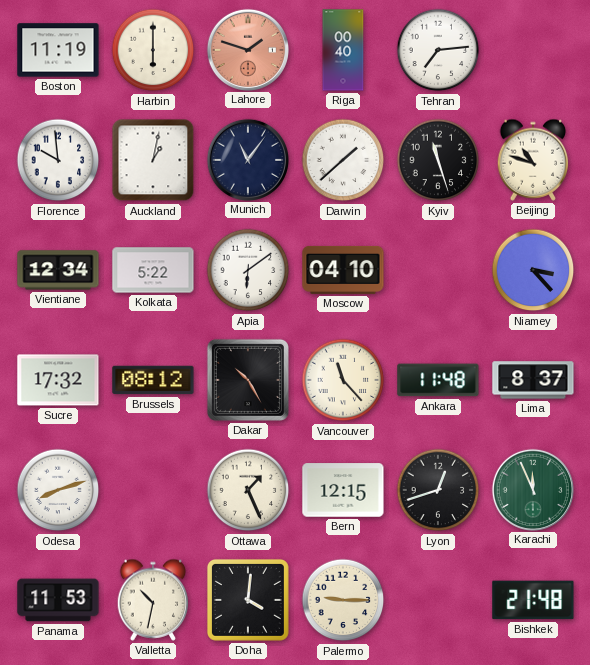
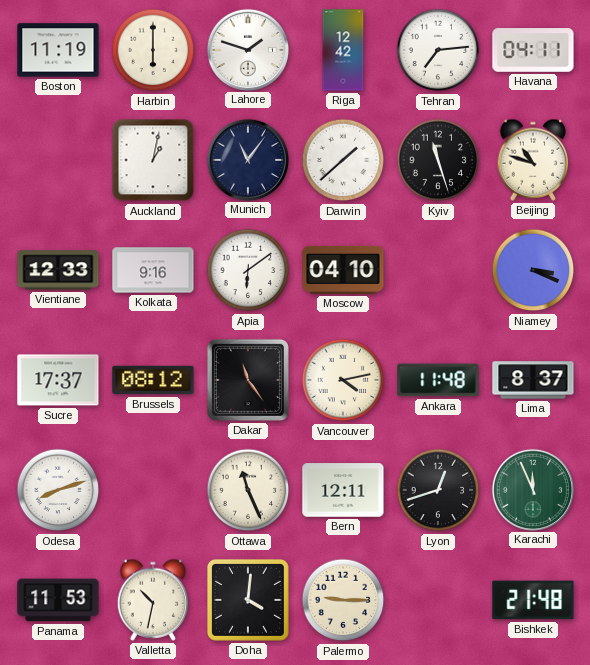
Lahore dial: salmon -> white (247, 49)
Riga: 00:40 -> 12:42 (343, 50)
Havana: none -> 04:11 (533, 50)
Florence: 9:59 -> none (58, 160)
Vientiane: 12:34 -> 12:33 (58, 270)
Kolkata: 5:22 -> 9:16 (153, 270)
Niamey: 3:23 -> 3:19 (533, 270)
Sucre: 17:32 -> 17:37 (58, 380)
Dakar: 10:25 -> 11:24 (248, 380)
Vancouver: 11:23 -> 4:13 (343, 380)
Ottawa: 1:26 -> 11:26 (248, 490)
Bern: 12:15 -> 12:11 (343, 490)
